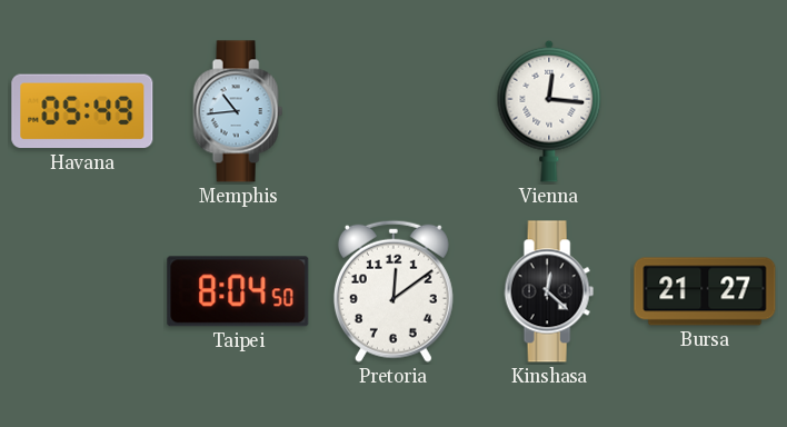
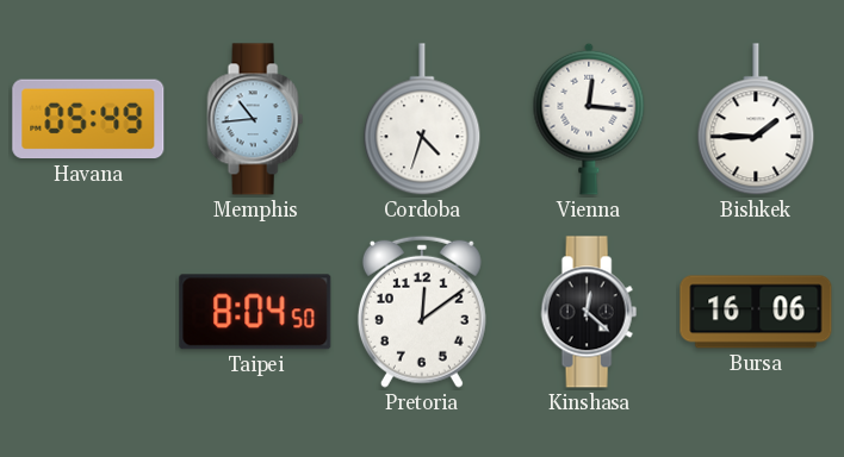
Cordoba: none -> 4:33 (422, 120)
Bishkek: none -> 1:45 (756, 120)
Bursa: 21:27 -> 16:06 (756, 312)
